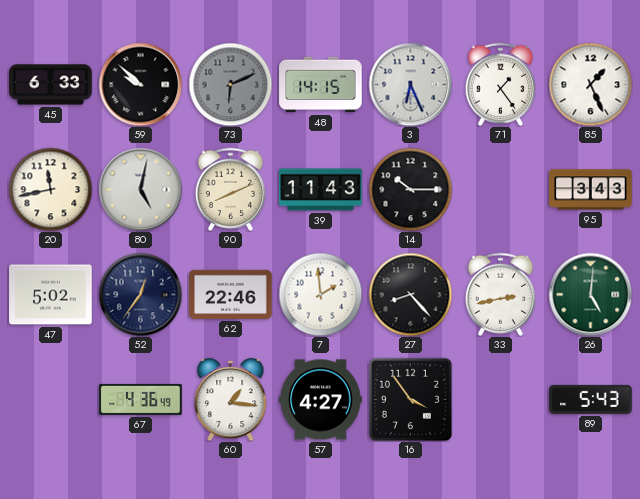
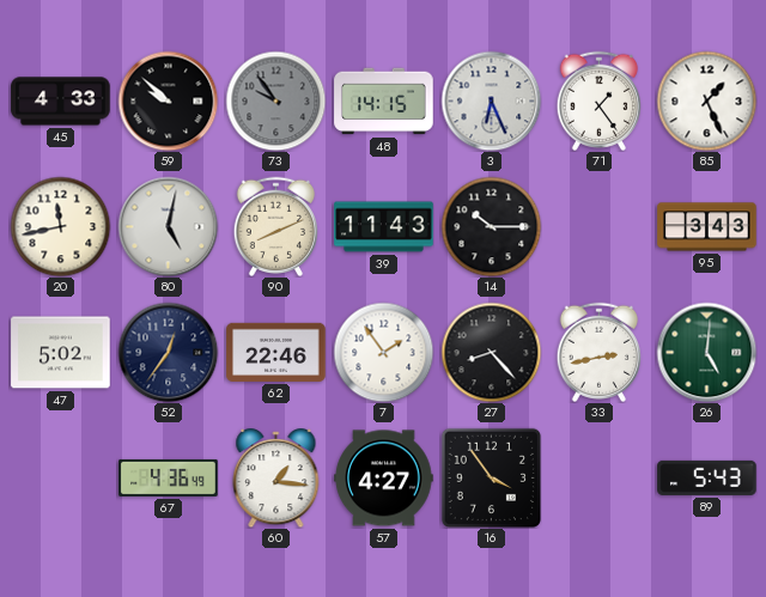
45: 6:33 -> 4:33 (61, 102)
73: 6:11 -> 9:54 (275, 100)
7: 1:59 -> 1:54 (383, 352)
